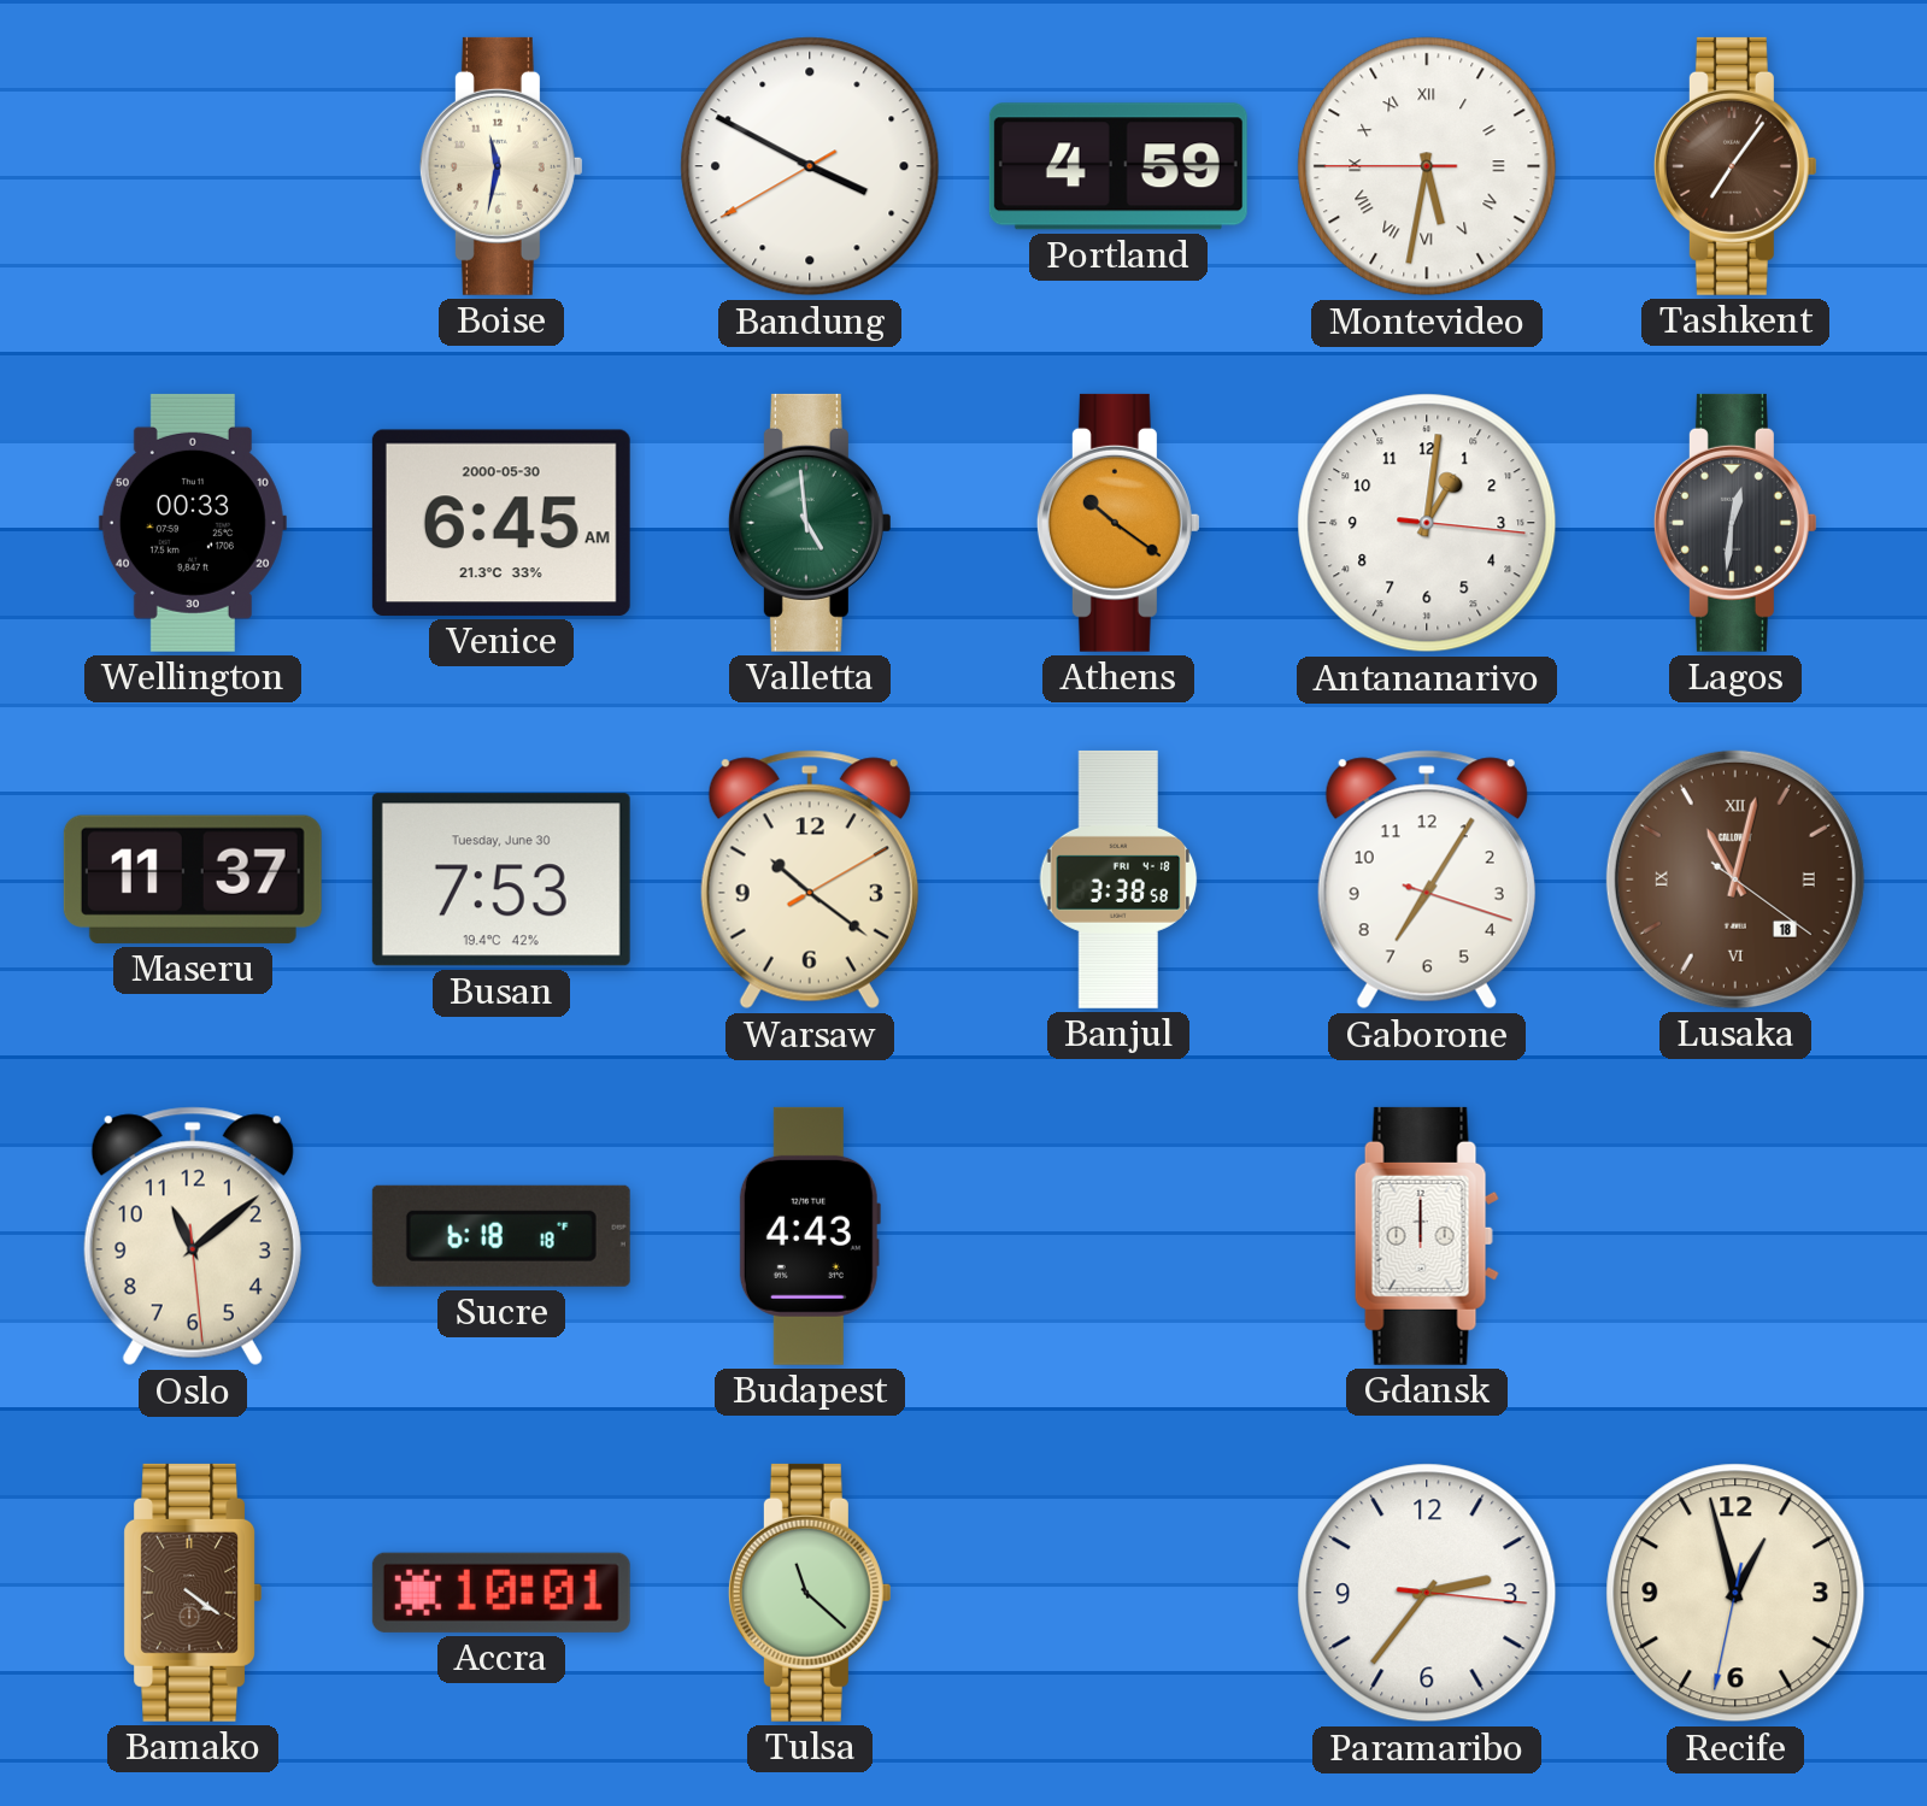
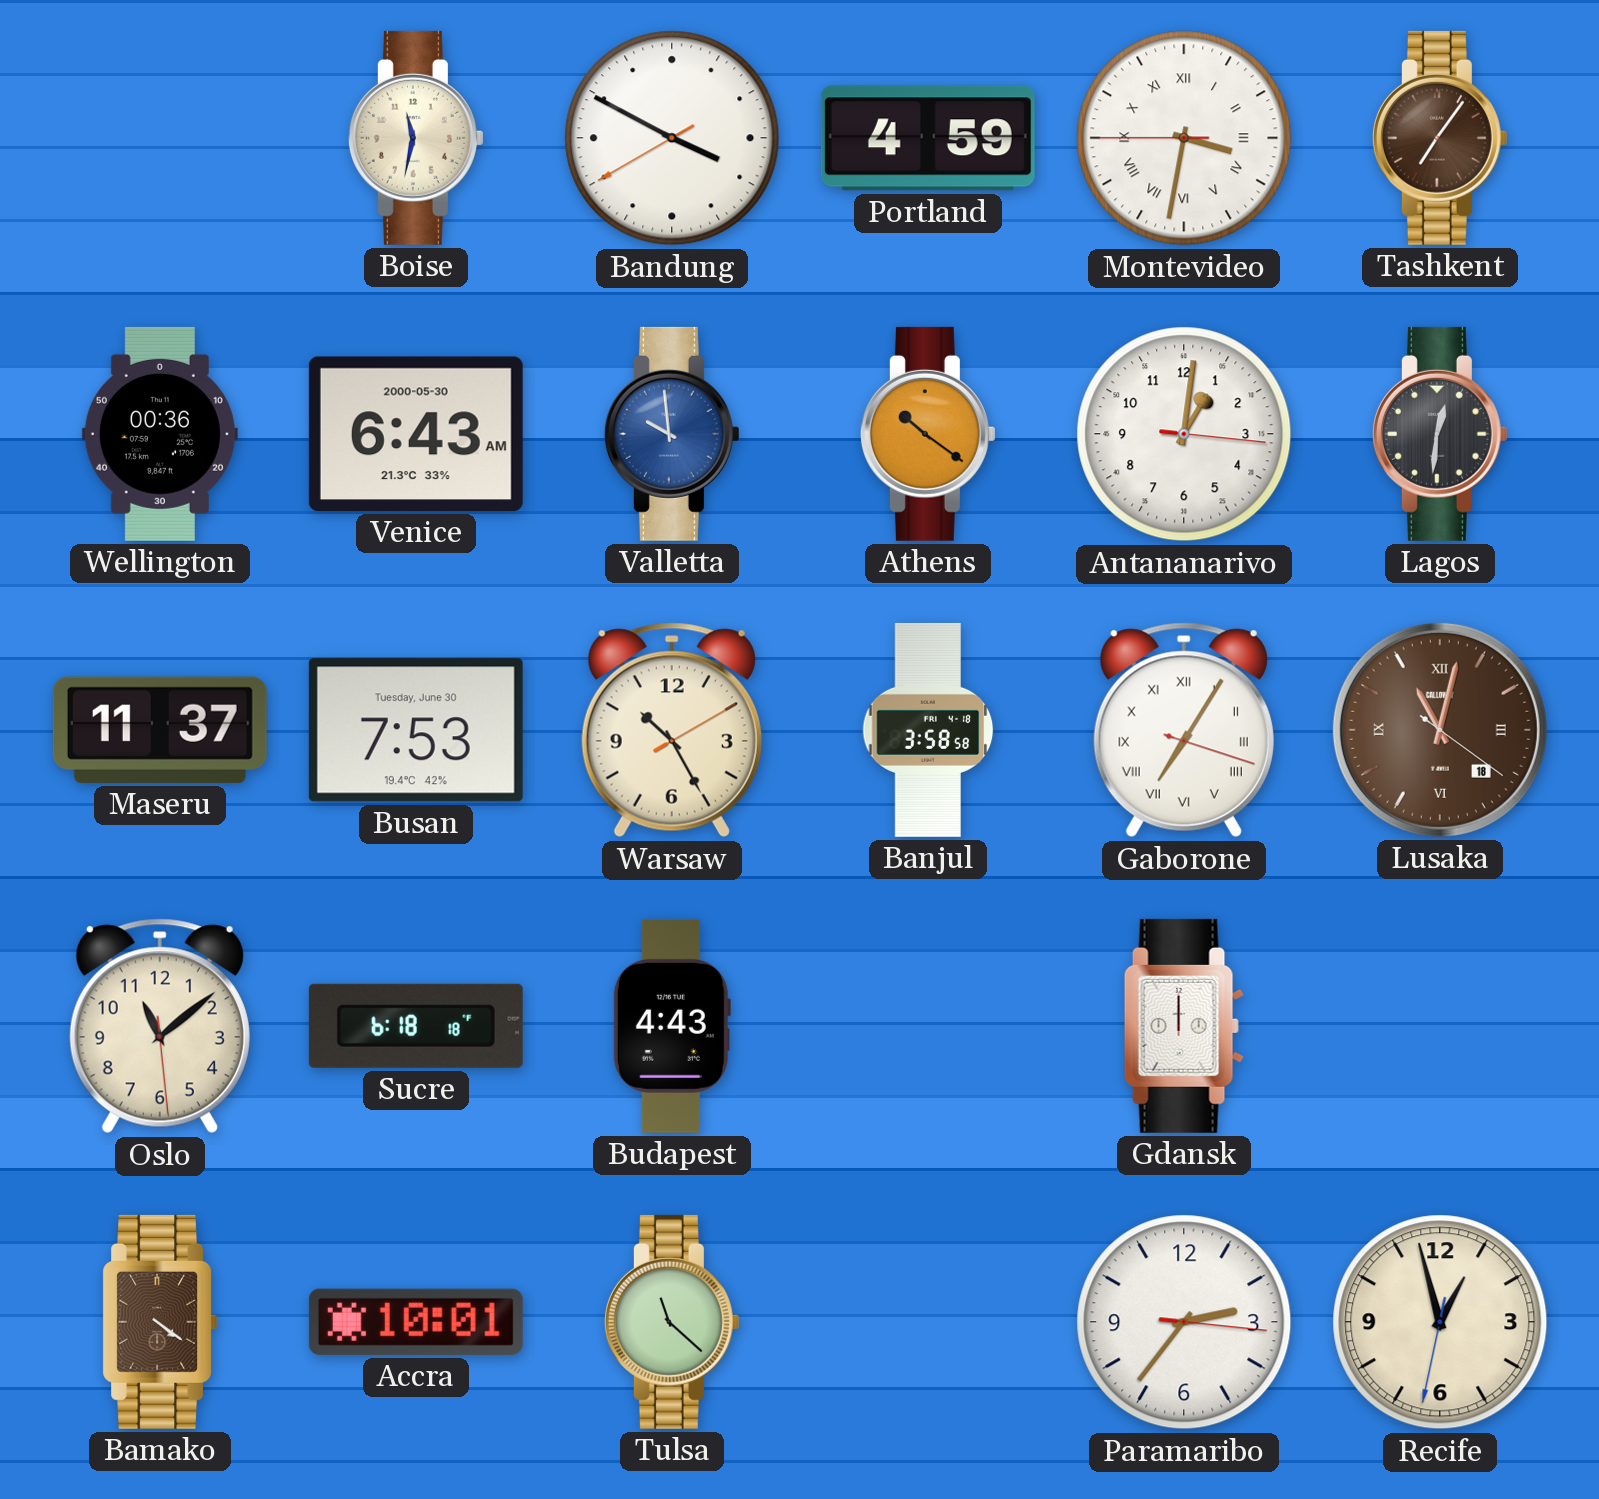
Montevideo: 5:31 -> 3:31 (1184, 138)
Wellington: 00:33 -> 00:36 (160, 434)
Venice: 6:45 -> 6:43 (416, 434)
Valletta: 4:59 -> 9:59 (672, 434)
Valletta dial: green -> blue (672, 434)
Warsaw: 10:21 -> 10:25 (672, 730)
Banjul: 3:38 -> 3:58 (928, 730)
Gaborone numerals: Arabic -> Roman (1184, 730)
